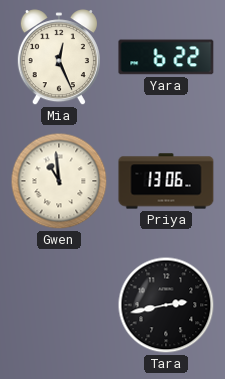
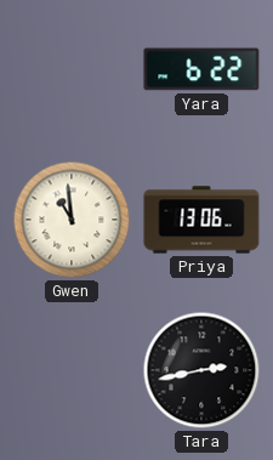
Mia: 12:26 -> none (59, 58)
